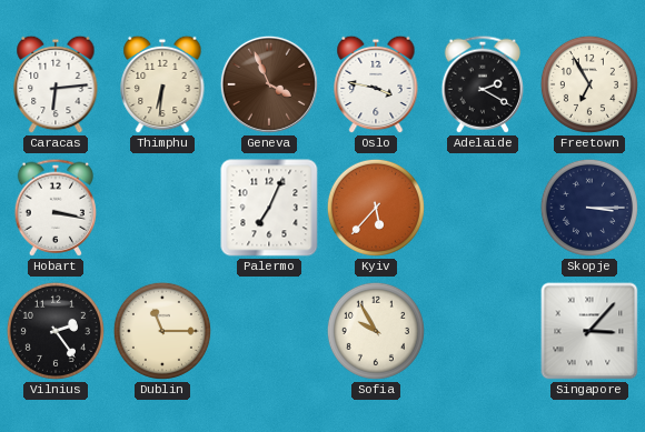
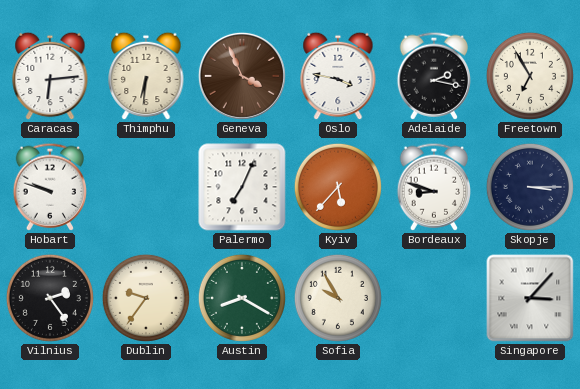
Adelaide: 2:20 -> 2:17 (434, 76)
Hobart: 3:17 -> 9:48 (50, 187)
Bordeaux: none -> 8:48 (434, 187)
Dublin: 11:15 -> 9:36 (146, 298)
Austin: none -> 8:20 (242, 298)
